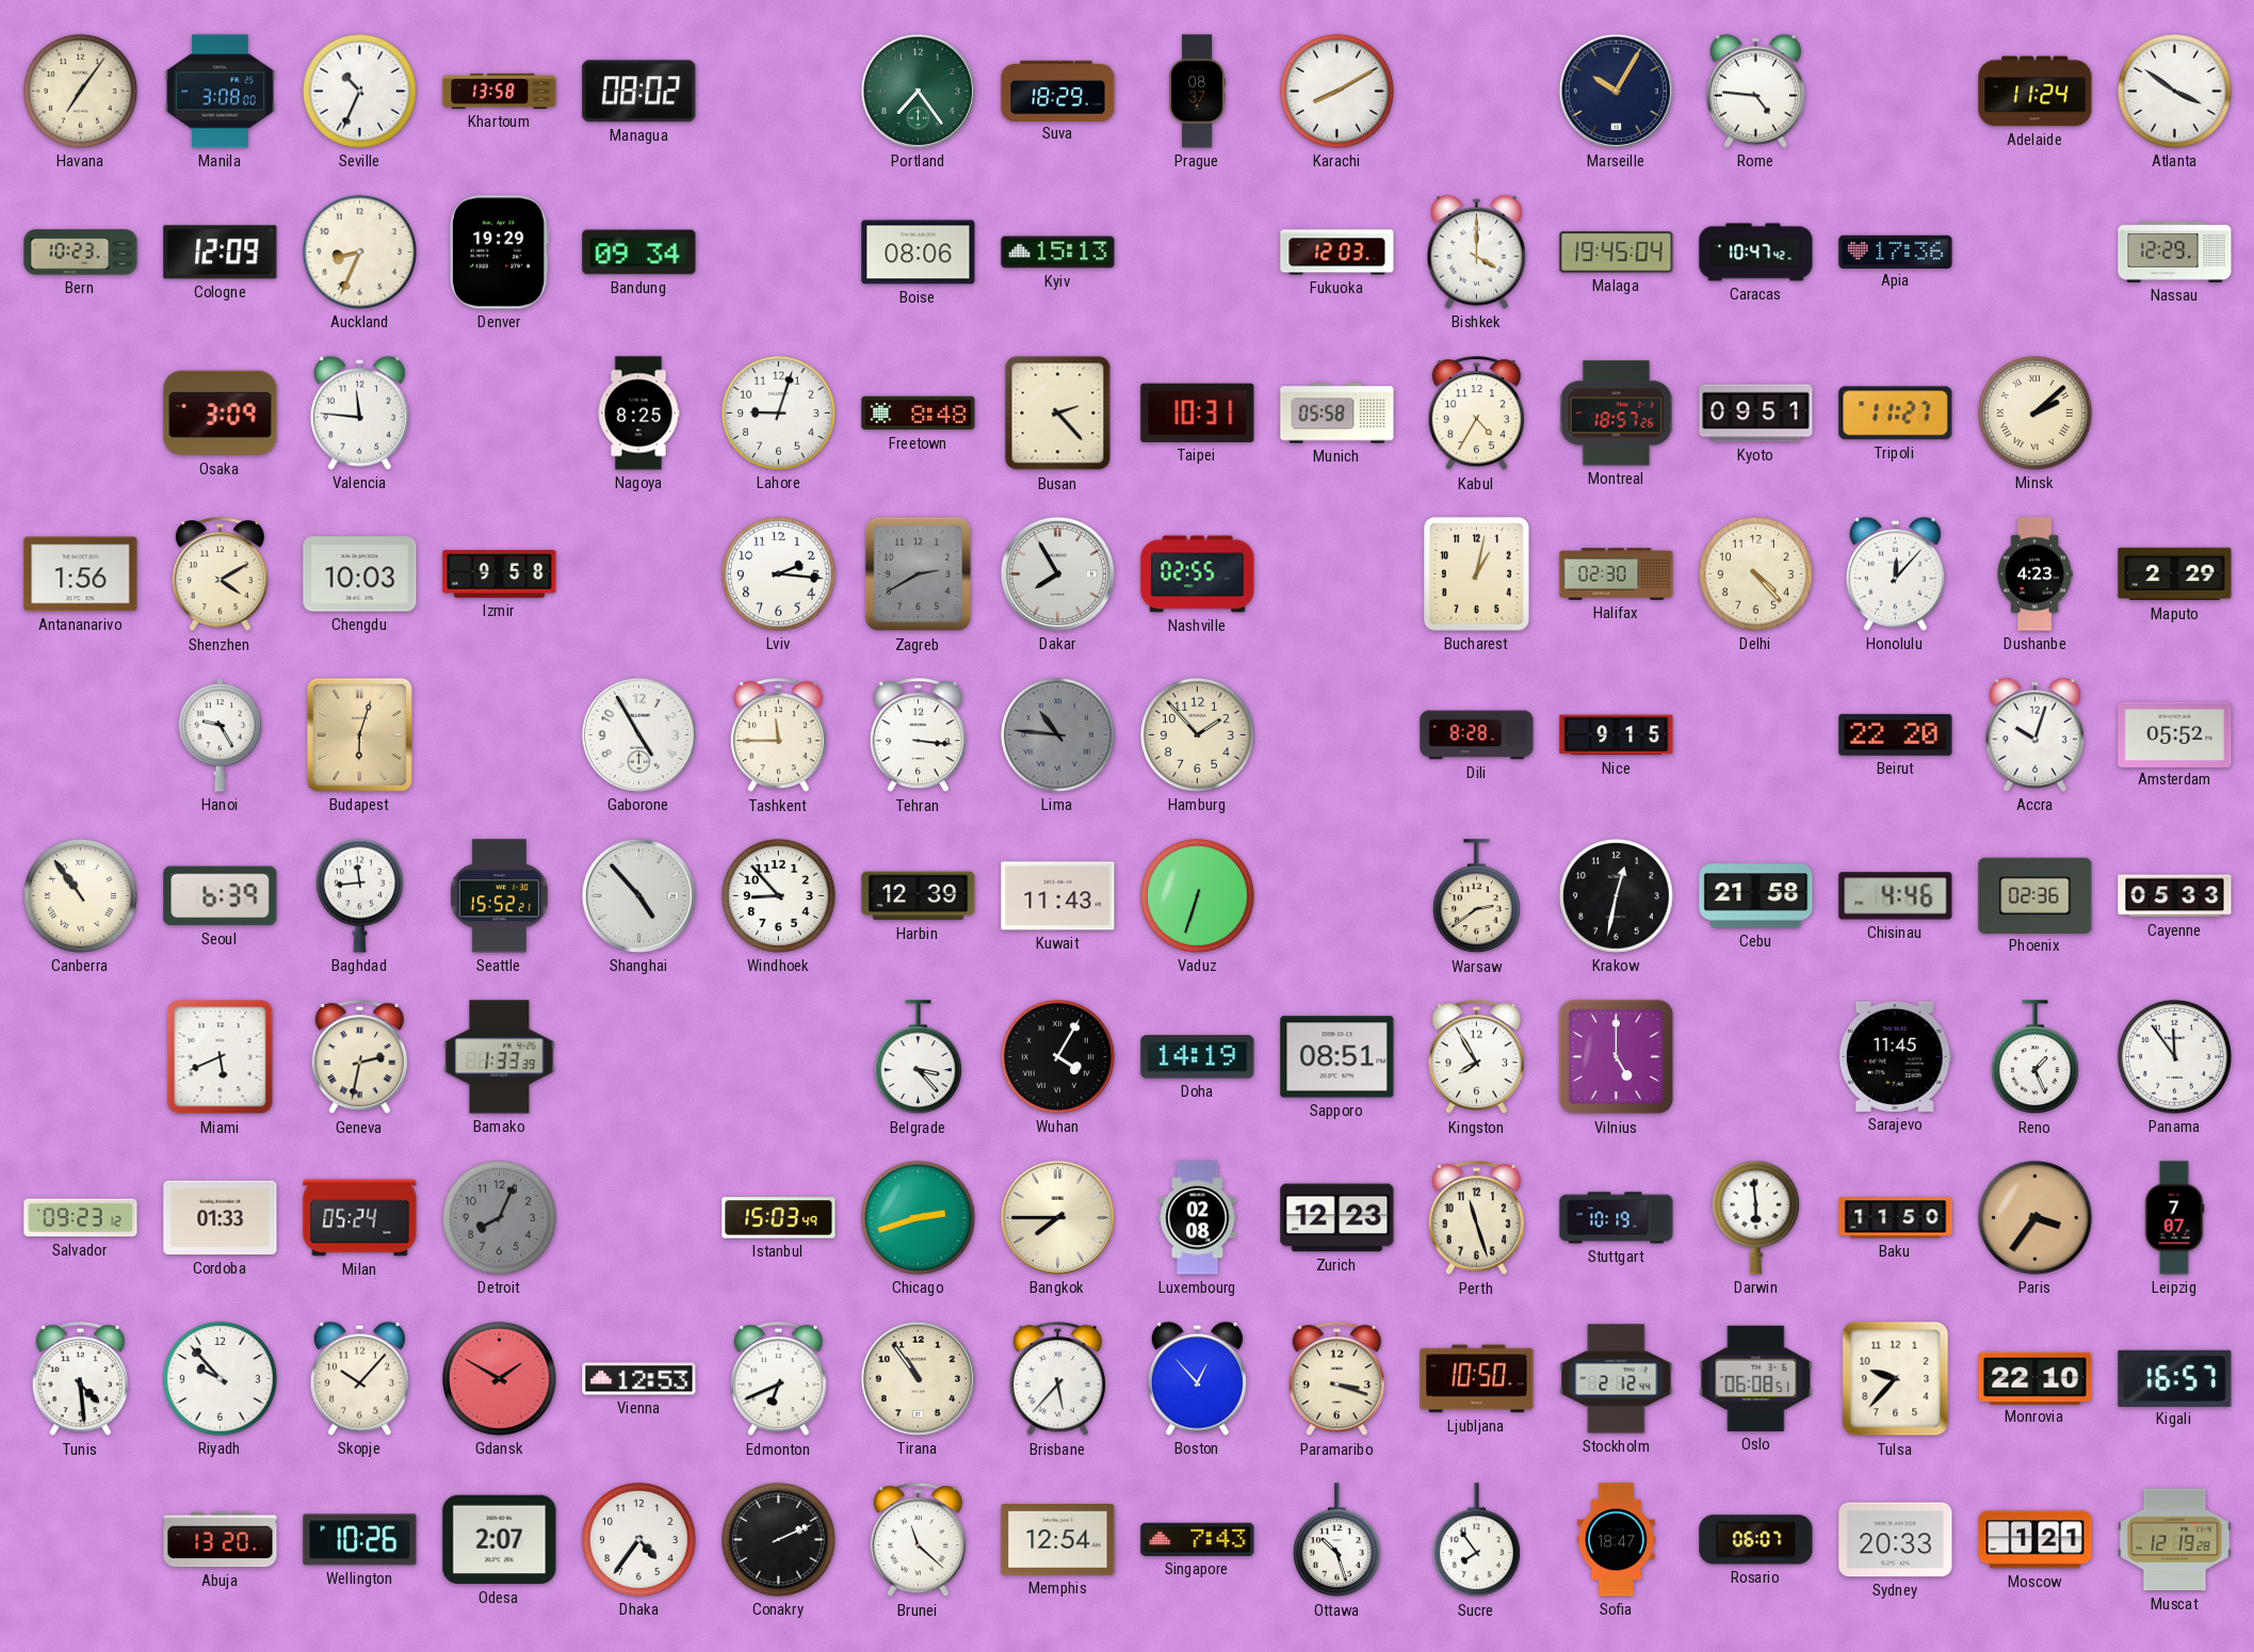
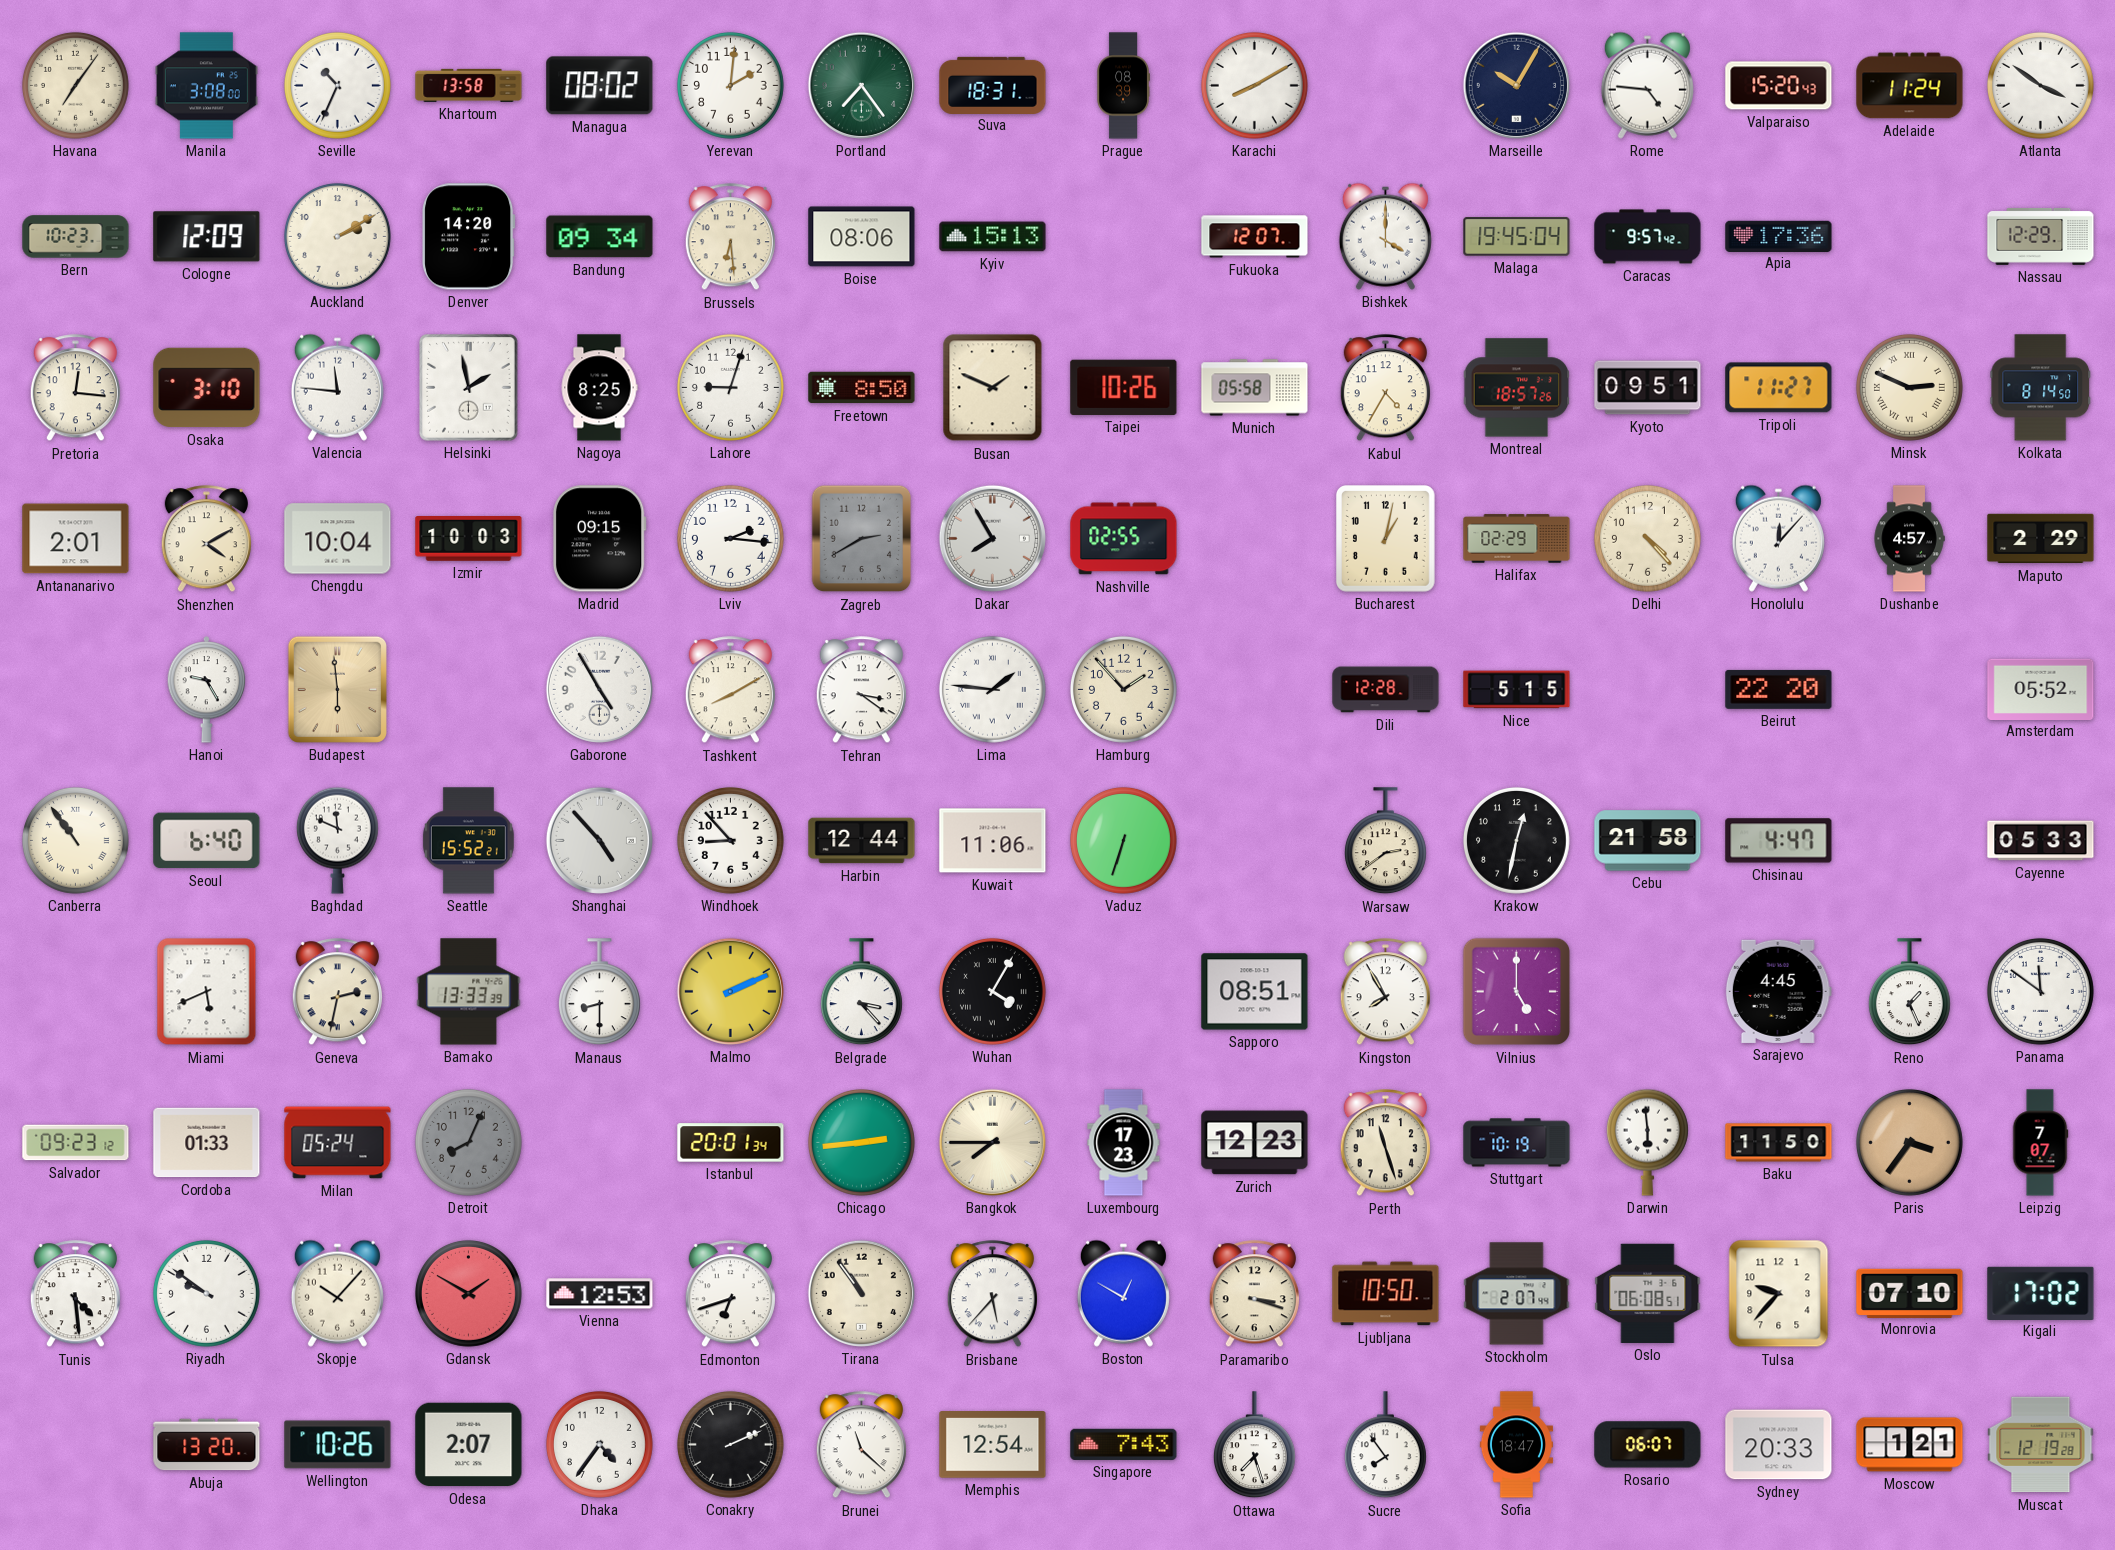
Yerevan: none -> 2:01 (731, 86)
Suva: 18:29 -> 18:31 (993, 85)
Prague: 08:37 -> 08:39 (1123, 86)
Valparaiso: none -> 15:20 (1779, 86)
Auckland: 8:34 -> 2:10 (338, 237)
Denver: 19:29 -> 14:20 (469, 237)
Brussels: none -> 6:29 (730, 237)
Fukuoka: 12:03 -> 12:07 (1255, 237)
Caracas: 10:47 -> 9:57 (1648, 237)
Pretoria: none -> 12:16 (75, 388)
Osaka: 3:09 -> 3:10 (207, 388)
Helsinki: none -> 1:58 (469, 388)
Freetown: 8:48 -> 8:50 (862, 388)
Busan: 2:23 -> 1:49 (993, 388)
Taipei: 10:31 -> 10:26 (1124, 387)
Minsk: 2:08 -> 2:49 (1910, 388)
Kolkata: none -> 8:14 (2041, 388)
Antananarivo: 1:56 -> 2:01 (76, 539)
Chengdu: 10:03 -> 10:04 (338, 539)
Izmir: 9:58 -> 10:03 (469, 539)
Madrid: none -> 09:15 (599, 539)
Halifax: 02:30 -> 02:29 (1517, 539)
Dushanbe: 4:23 -> 4:57 (1909, 539)
Budapest: 6:03 -> 5:59 (337, 689)
Tashkent: 11:45 -> 8:10 (730, 690)
Tehran: 3:16 -> 3:21 (861, 690)
Lima: 10:46 -> 1:46 (993, 690)
Lima dial: grey -> white (993, 690)
Dili: 8:28 -> 12:28 (1386, 690)
Nice: 9:15 -> 5:15 (1517, 690)
Accra: 10:03 -> none (2034, 734)
Seoul: 6:39 -> 6:40 (207, 841)
Baghdad: 11:44 -> 11:49 (337, 840)
Harbin: 12:39 -> 12:44 (862, 841)
Kuwait: 11:43 -> 11:06 (993, 841)
Chisinau: 4:46 -> 4:47 (1779, 841)
Phoenix: 02:36 -> none (2036, 895)
Bamako: 1:33 -> 13:33 (469, 992)
Manaus: none -> 8:30 (599, 992)
Malmo: none -> 2:11 (730, 991)
Doha: 14:19 -> none (1198, 1057)
Sarajevo: 11:45 -> 4:45 (1778, 991)
Panama: 11:54 -> 11:51 (2041, 992)
Istanbul: 15:03 -> 20:01 (731, 1143)
Chicago: 2:42 -> 2:44 (862, 1143)
Luxembourg: 02:08 -> 17:23 (1124, 1143)
Riyadh: 9:53 -> 9:51 (207, 1294)
Edmonton: 6:41 -> 6:42 (730, 1294)
Boston: 12:53 -> 12:50 (1123, 1293)
Stockholm: 2:12 -> 2:07 (1517, 1294)
Monrovia: 22:10 -> 07:10 (1910, 1293)
Kigali: 16:57 -> 17:02 (2041, 1293)
Ottawa: 10:27 -> 7:27 (1254, 1445)
